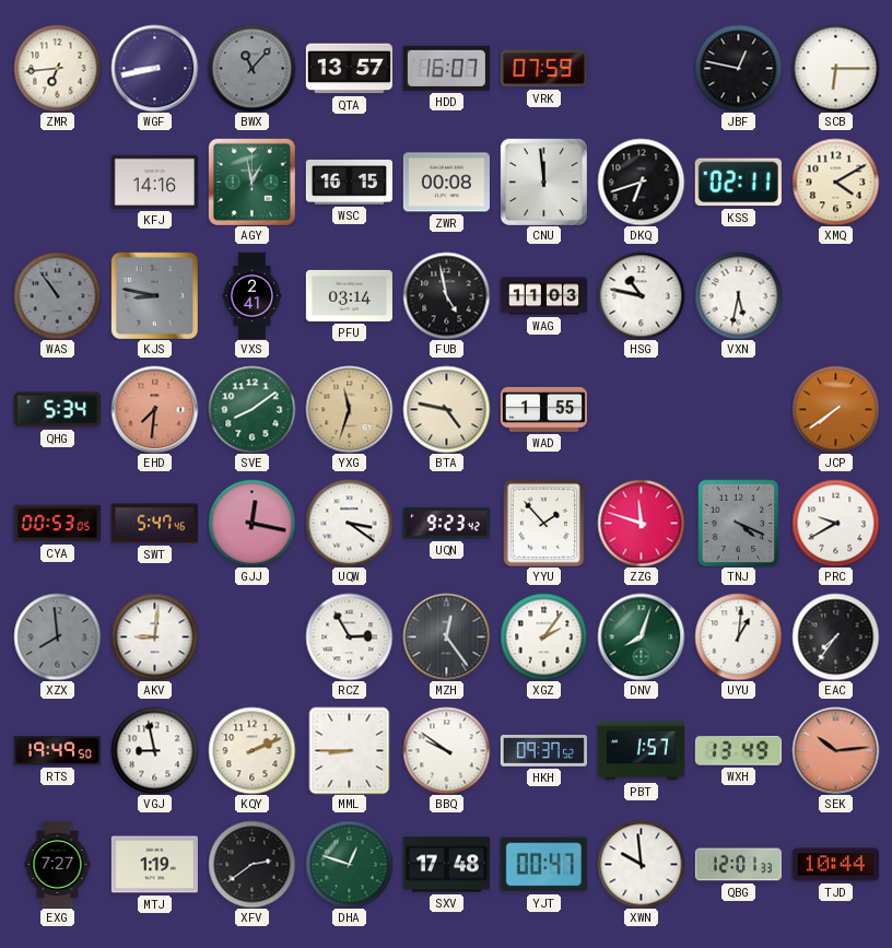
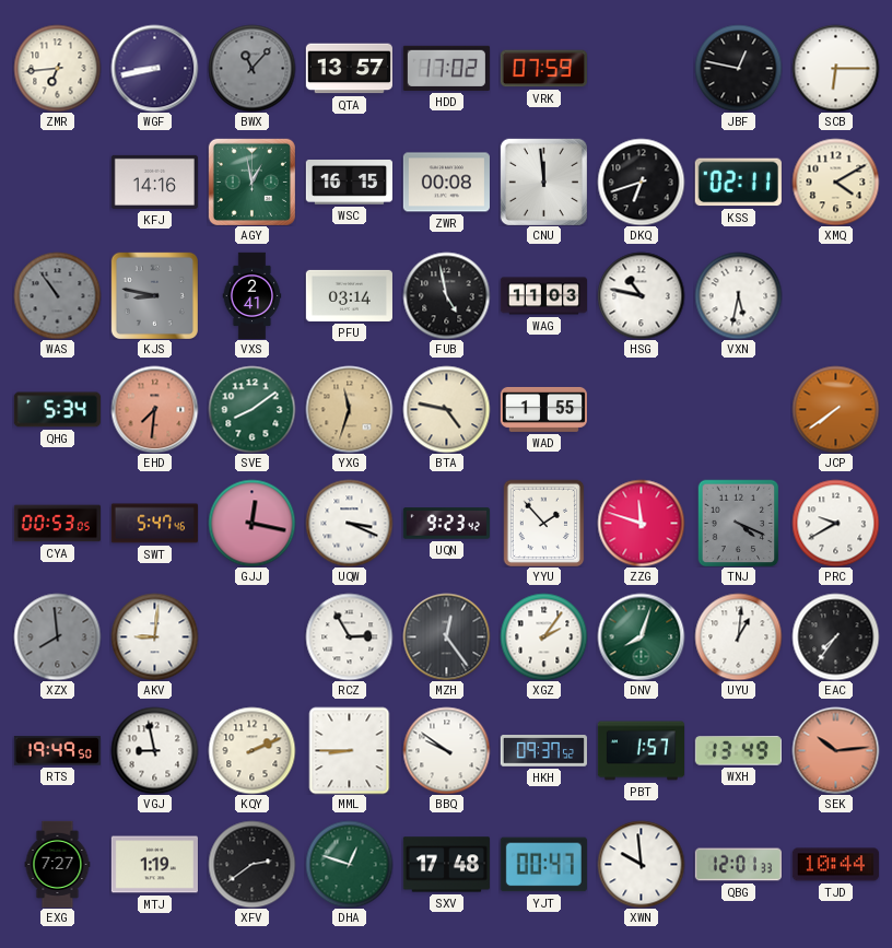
HDD: 16:07 -> 17:02 (446, 68)
UQW: 3:21 -> 3:19 (349, 523)
